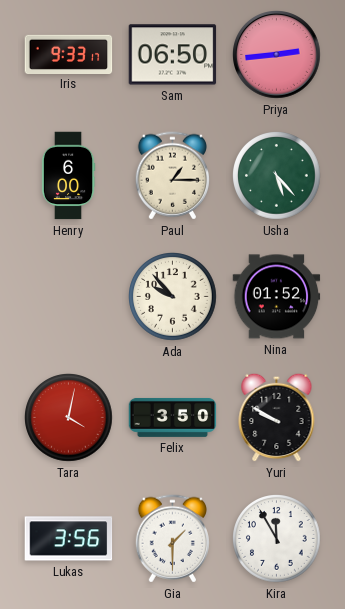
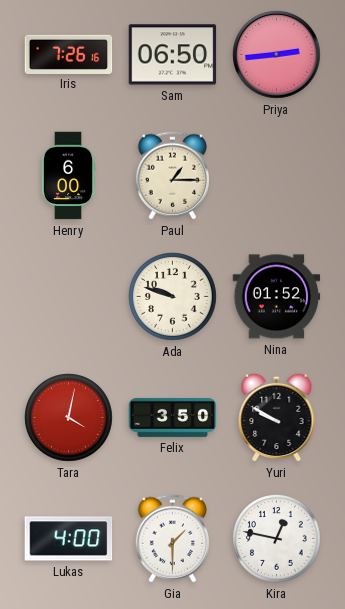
Iris: 9:33 -> 7:26 (69, 54)
Usha: 5:23 -> none (277, 176)
Ada: 9:53 -> 9:48 (173, 297)
Lukas: 3:56 -> 4:00 (69, 539)
Kira: 11:55 -> 12:47 (277, 539)
